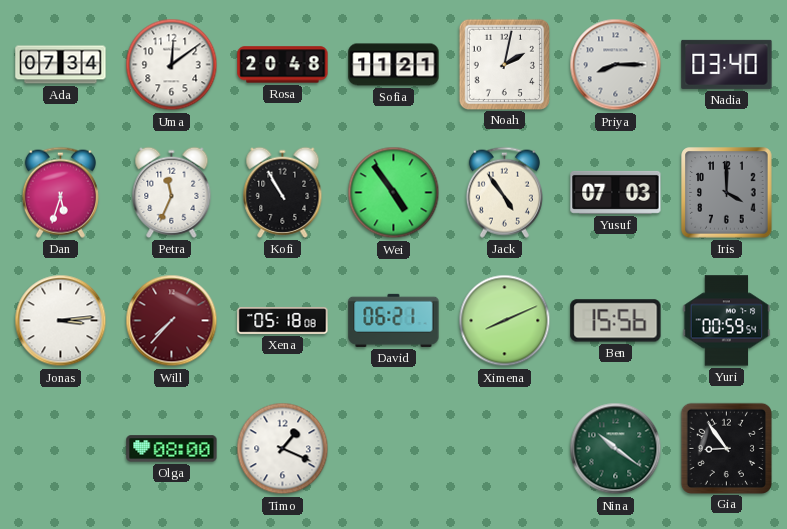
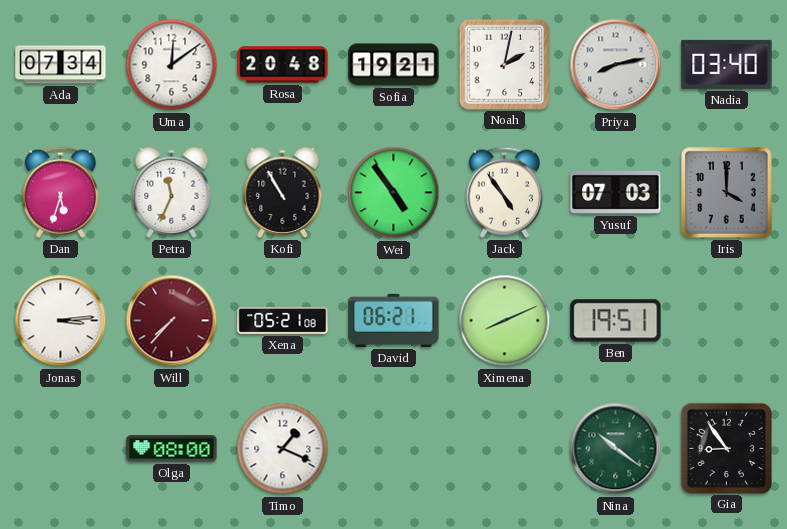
Sofia: 11:21 -> 19:21 (394, 65)
Priya: 8:15 -> 8:13 (616, 65)
Xena: 05:18 -> 05:21 (283, 321)
Ben: 15:56 -> 19:51 (616, 321)
Yuri: 00:59 -> none (727, 321)
